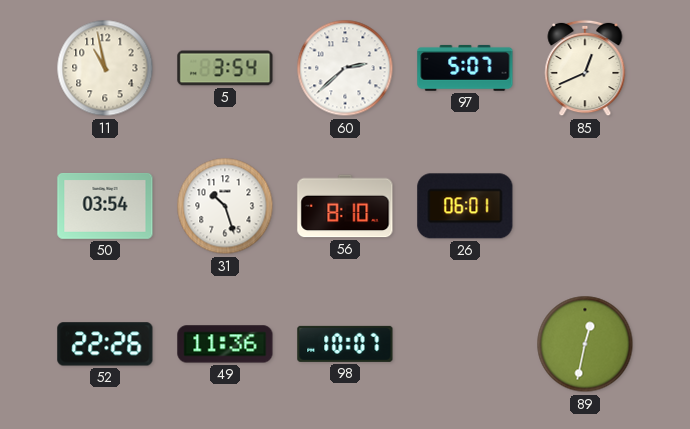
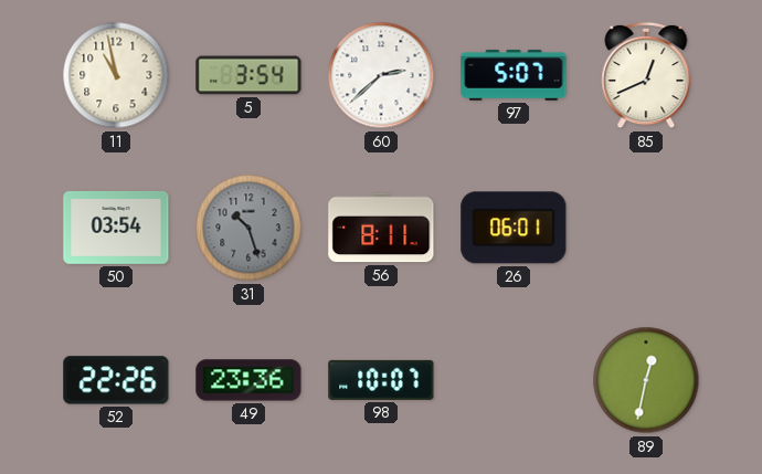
31 dial: white -> grey (248, 228)
56: 8:10 -> 8:11 (381, 228)
49: 11:36 -> 23:36 (248, 380)
